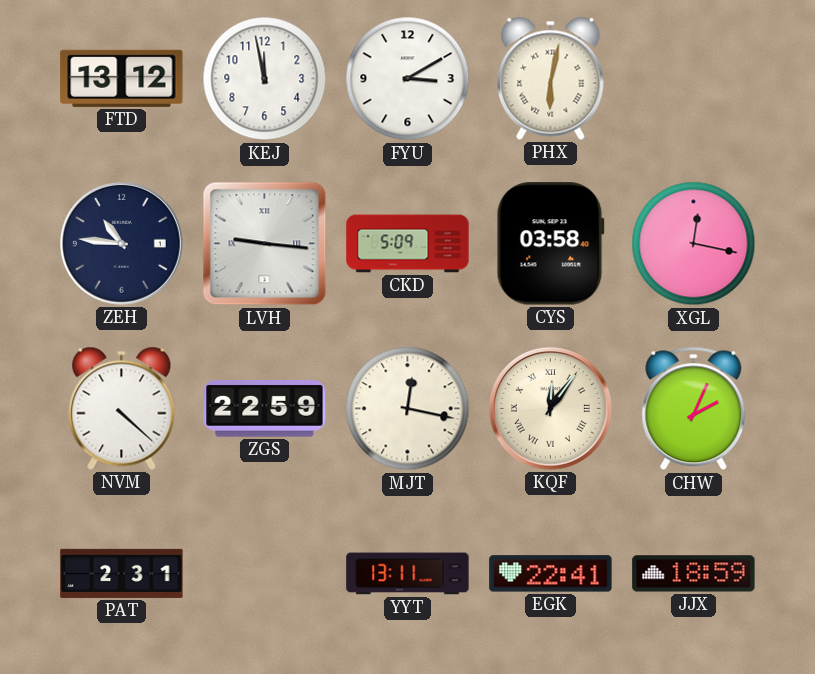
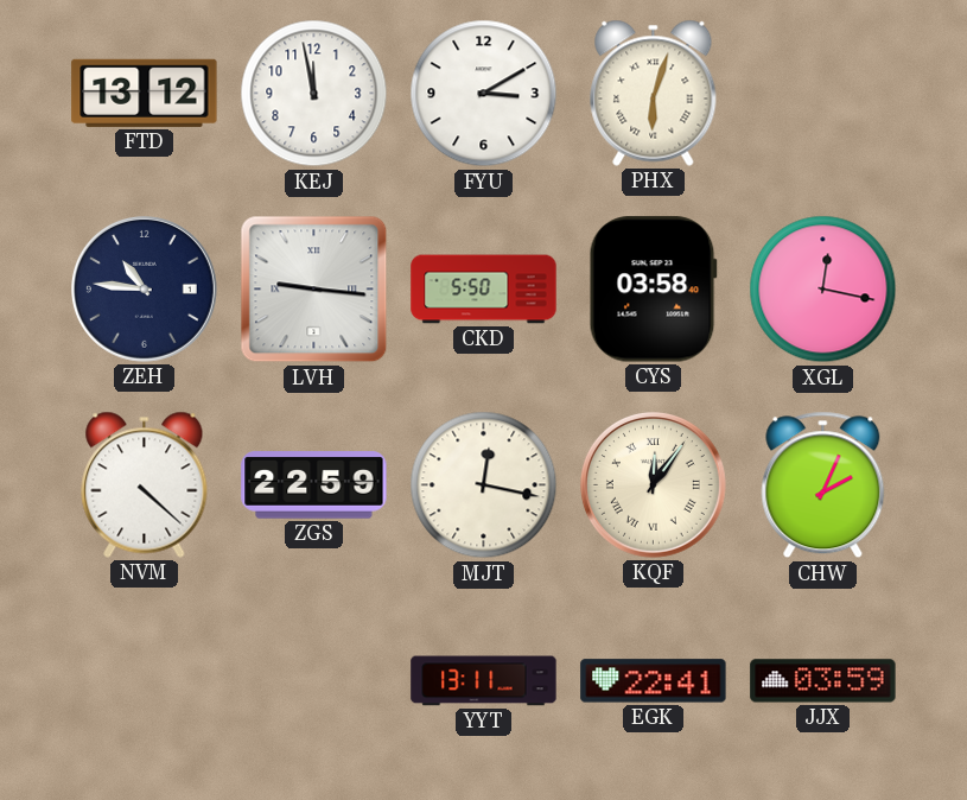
PHX: 6:02 -> 6:03 (654, 93)
CKD: 5:09 -> 5:50 (484, 290)
PAT: 2:31 -> none (122, 573)
JJX: 18:59 -> 03:59 (823, 681)
